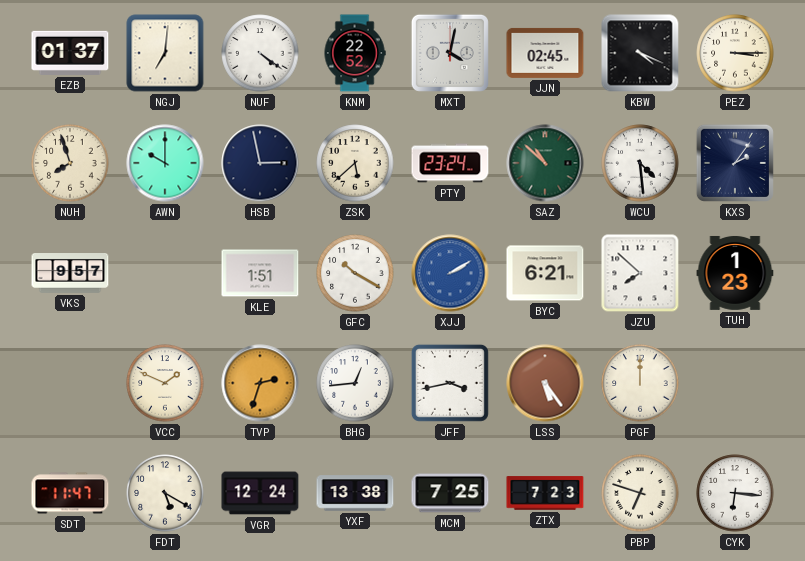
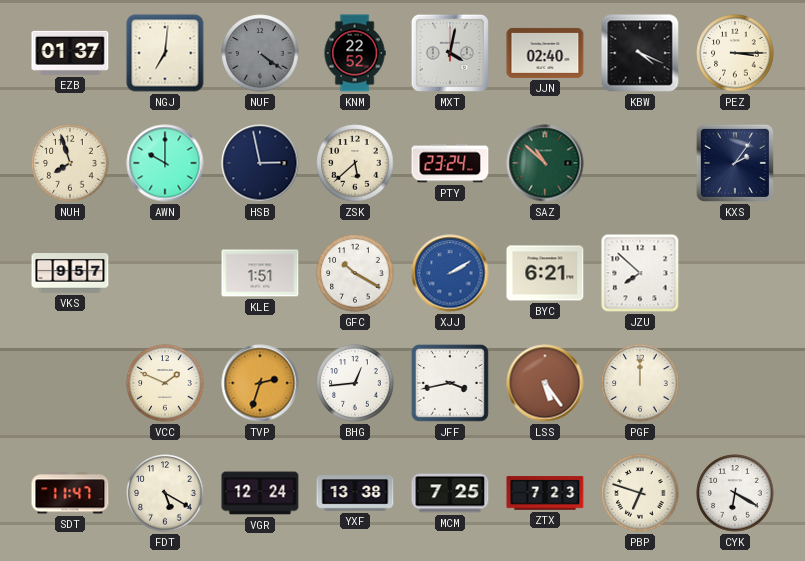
NUF dial: white -> grey (260, 53)
JJN: 02:45 -> 02:40 (545, 53)
WCU: 4:29 -> none (640, 163)
TUH: 1:23 -> none (735, 273)
CYK: 6:16 -> 6:20 (735, 493)
